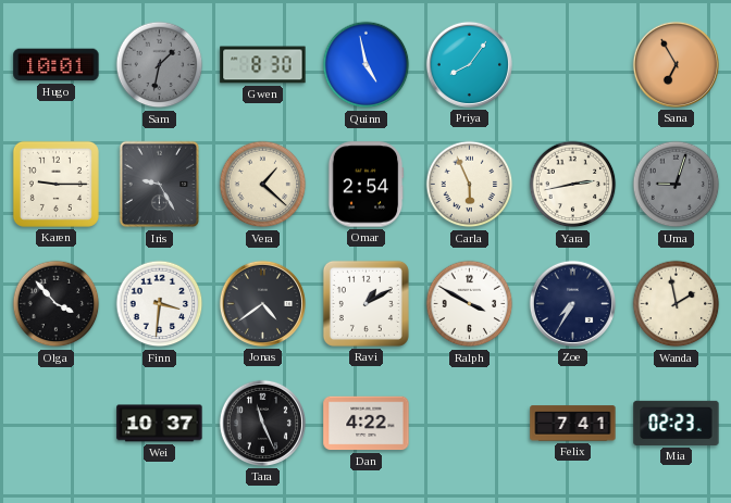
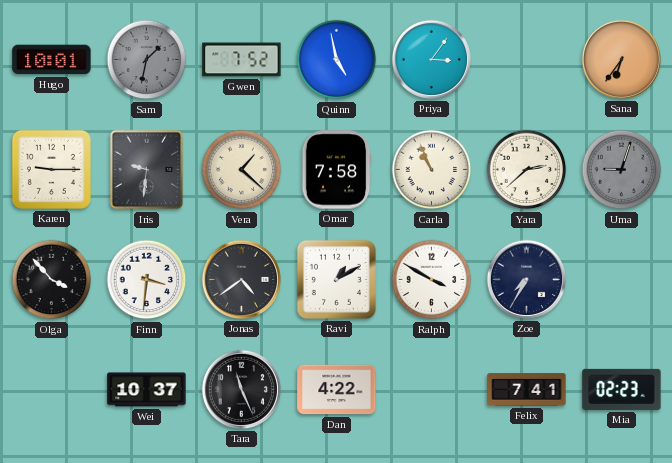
Gwen: 8:30 -> 7:52 (242, 60)
Priya: 8:06 -> 3:06 (431, 59)
Sana: 6:55 -> 6:36 (621, 59)
Iris: 9:25 -> 9:31 (147, 170)
Omar: 2:54 -> 7:58 (336, 170)
Carla: 5:56 -> 10:56 (432, 170)
Yara: 2:43 -> 2:38 (527, 170)
Wanda: 1:58 -> none (677, 304)
